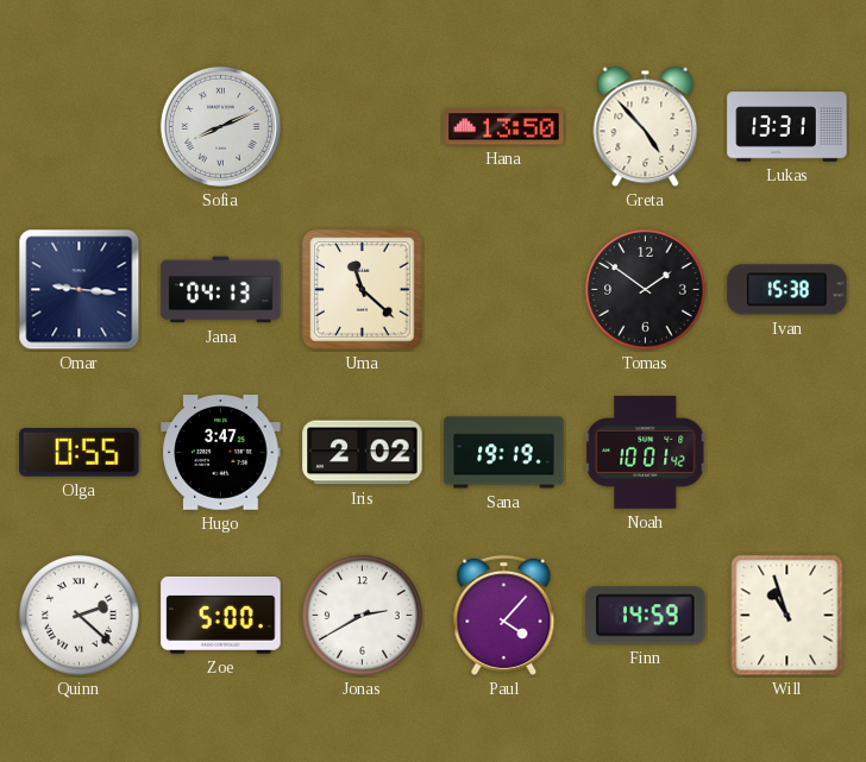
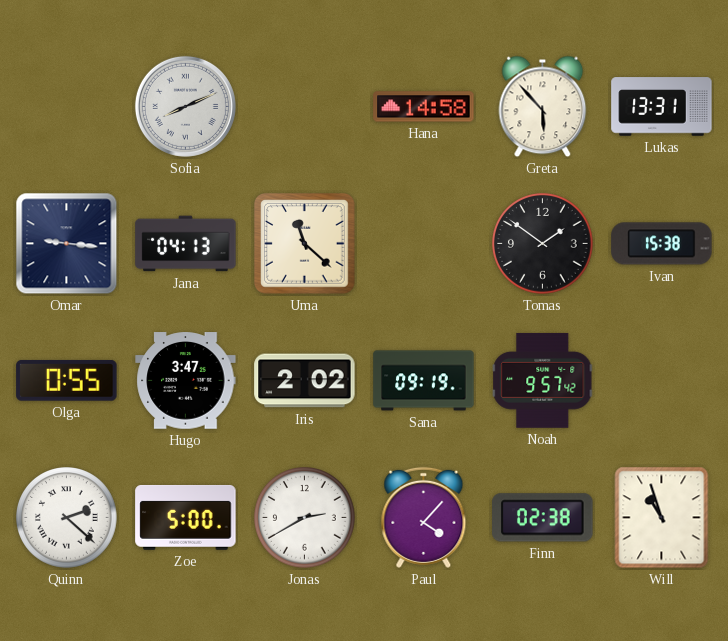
Hana: 13:50 -> 14:58 (424, 107)
Greta: 4:53 -> 5:53 (543, 107)
Sana: 19:19 -> 09:19 (424, 381)
Noah: 10:01 -> 9:57 (543, 380)
Finn: 14:59 -> 02:38 (543, 518)
